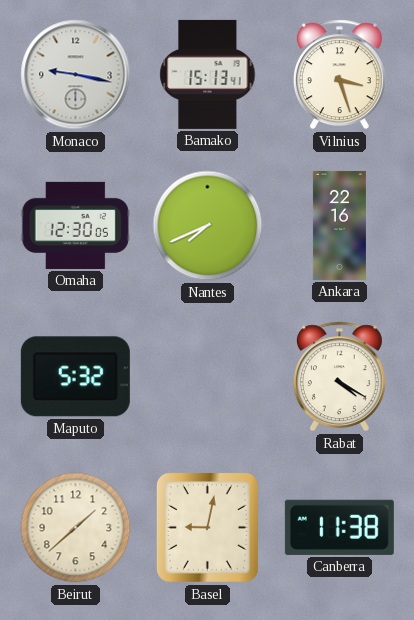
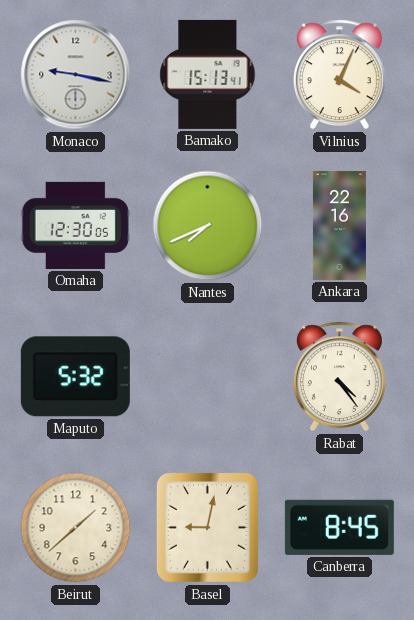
Vilnius: 3:27 -> 4:04 (339, 75)
Rabat: 4:20 -> 4:24 (339, 377)
Canberra: 11:38 -> 8:45 (339, 527)
